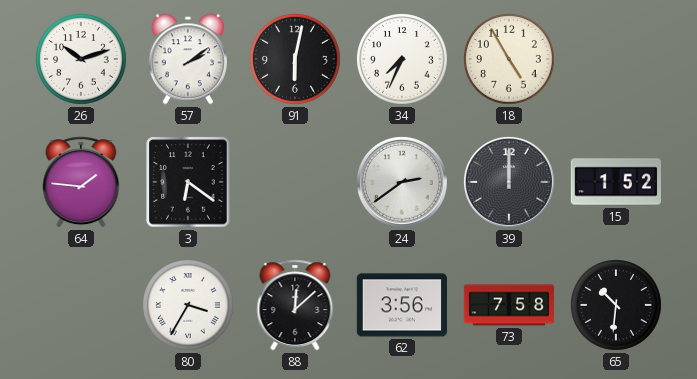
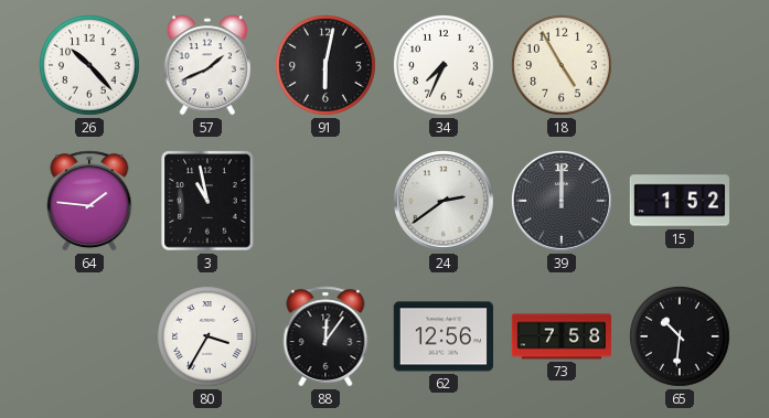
26: 10:12 -> 10:23 (90, 66)
57: 2:09 -> 1:41 (207, 65)
3: 6:21 -> 10:58 (207, 201)
88: 12:08 -> 12:06 (325, 336)
62: 3:56 -> 12:56 (442, 336)
